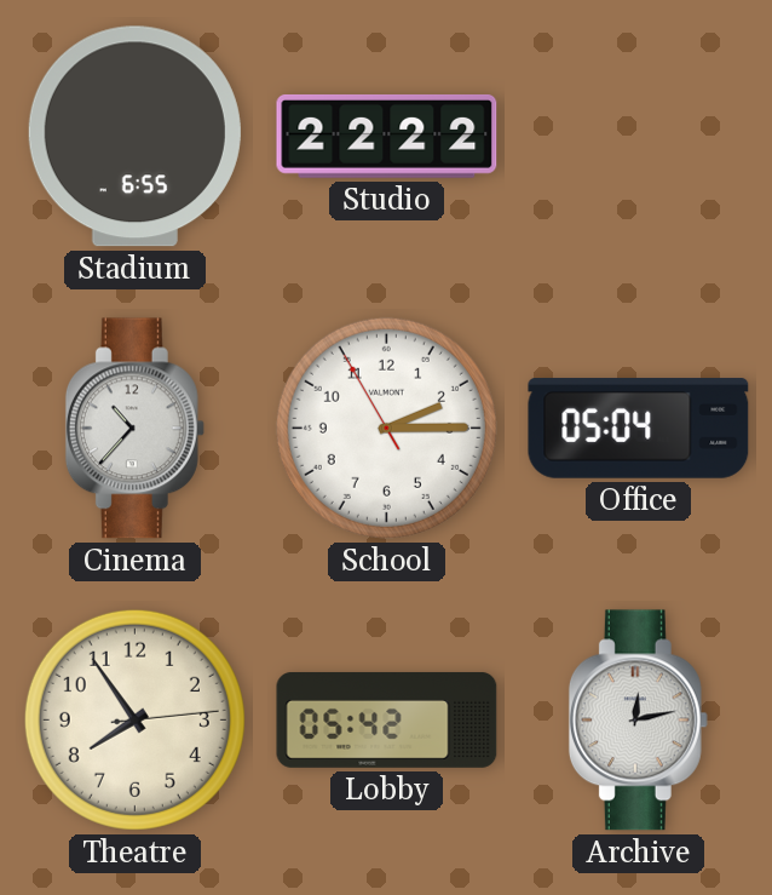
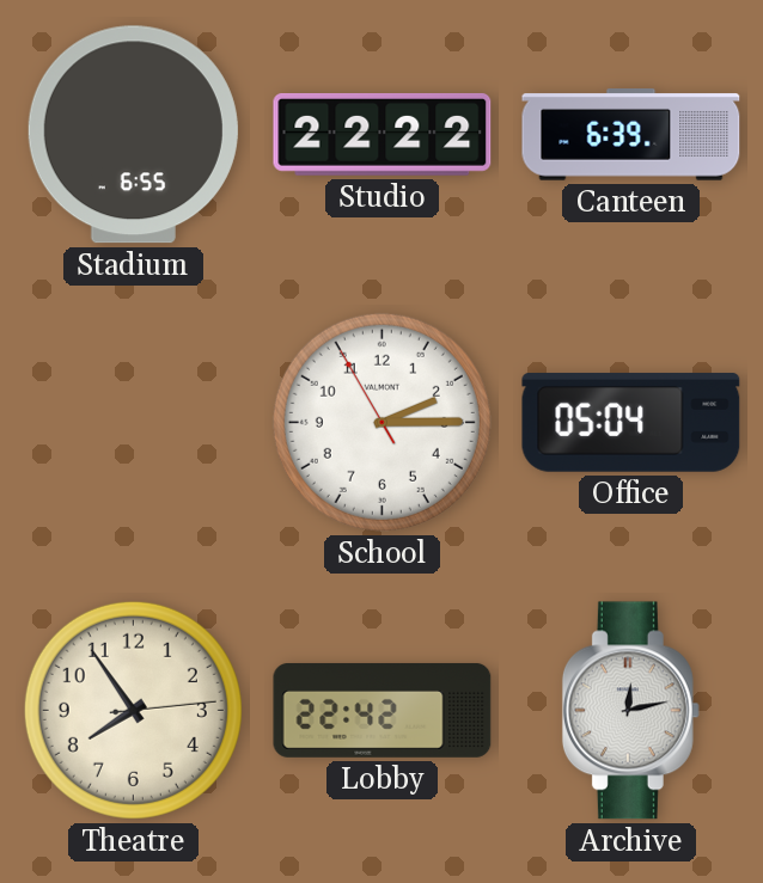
Canteen: none -> 6:39 (631, 135)
Cinema: 10:37 -> none (134, 429)
Lobby: 05:42 -> 22:42 (383, 710)
